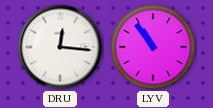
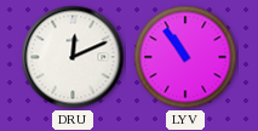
DRU: 12:16 -> 12:11 (73, 57)
